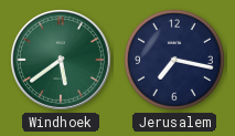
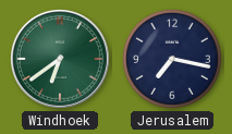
Windhoek: 5:39 -> 6:39 (61, 60)
